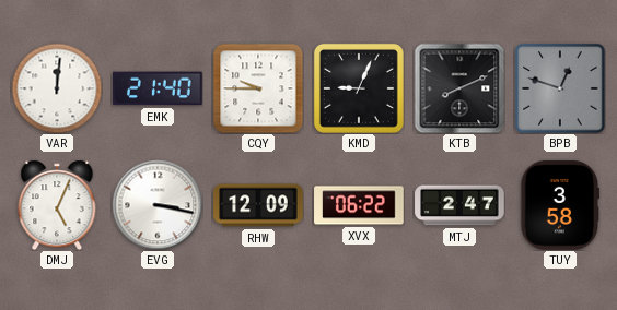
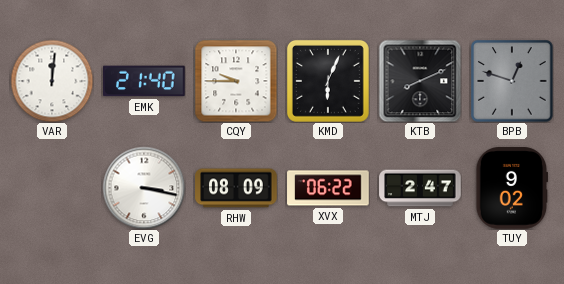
KMD: 9:04 -> 6:04 (328, 81)
DMJ: 5:04 -> none (57, 205)
RHW: 12:09 -> 08:09 (236, 188)
TUY: 3:58 -> 9:02 (512, 188)
